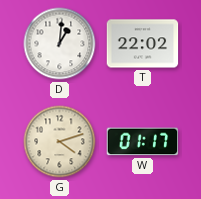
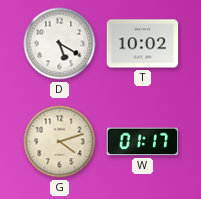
D: 1:01 -> 5:20 (60, 44)
T: 22:02 -> 10:02 (143, 44)
